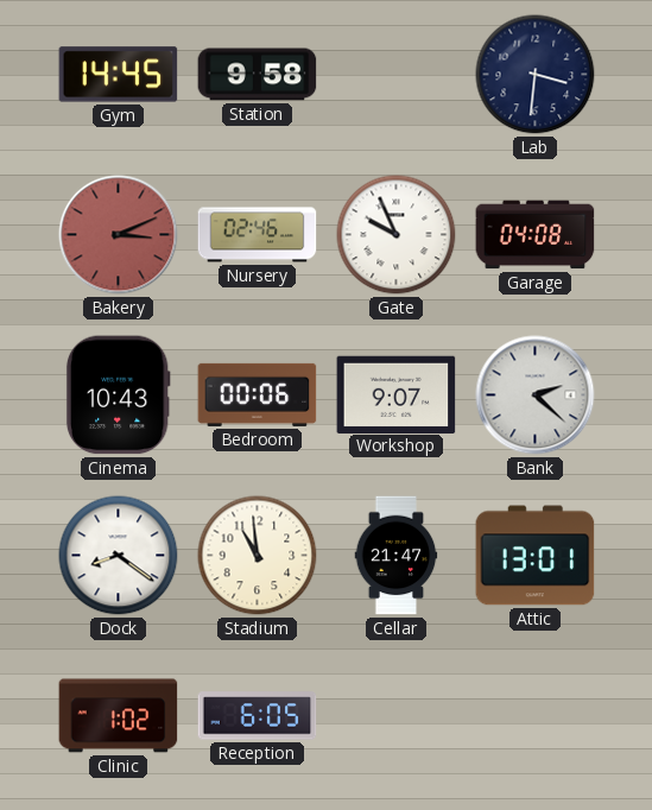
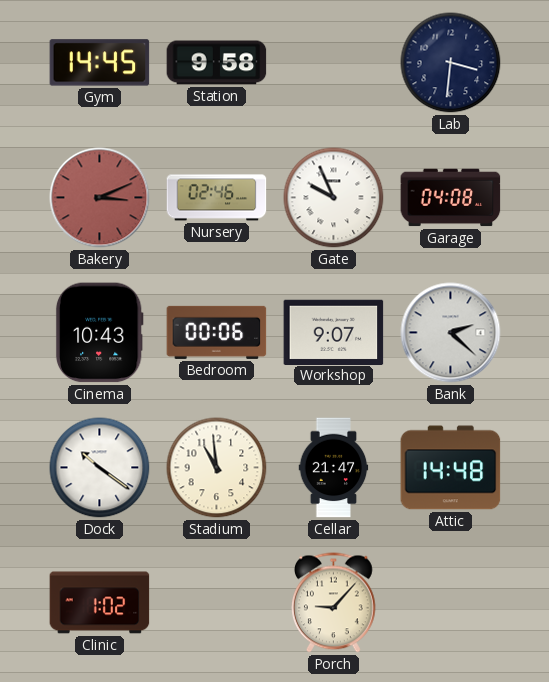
Dock: 8:21 -> 10:21 (100, 468)
Attic: 13:01 -> 14:48 (451, 468)
Reception: 6:05 -> none (258, 716)
Porch: none -> 9:07 (333, 603)
